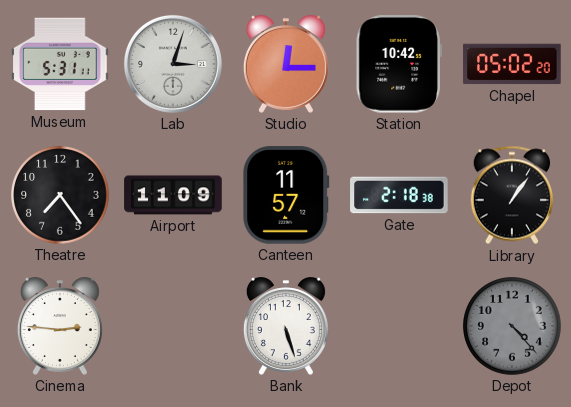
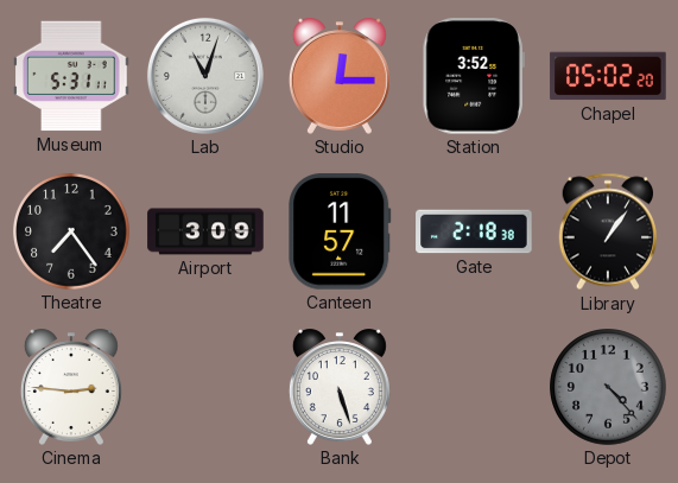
Lab: 3:03 -> 11:03 (205, 76)
Station: 10:42 -> 3:52 (474, 76)
Airport: 11:09 -> 3:09 (205, 231)
